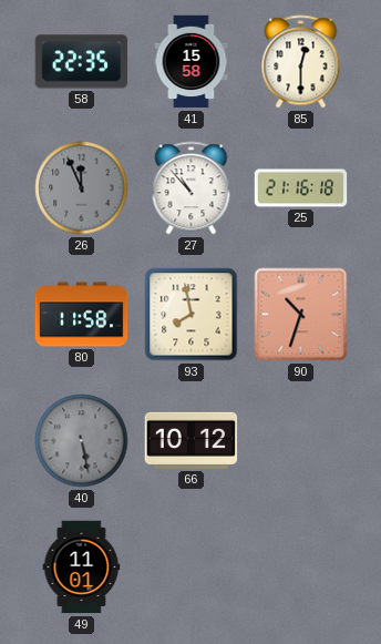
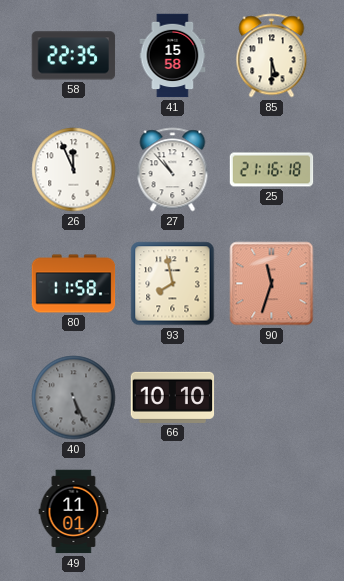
85: 12:30 -> 5:30 (272, 56)
26 dial: grey -> white (74, 170)
90: 10:33 -> 11:33 (272, 284)
40: 5:28 -> 5:26 (74, 398)
66: 10:12 -> 10:10 (173, 397)
